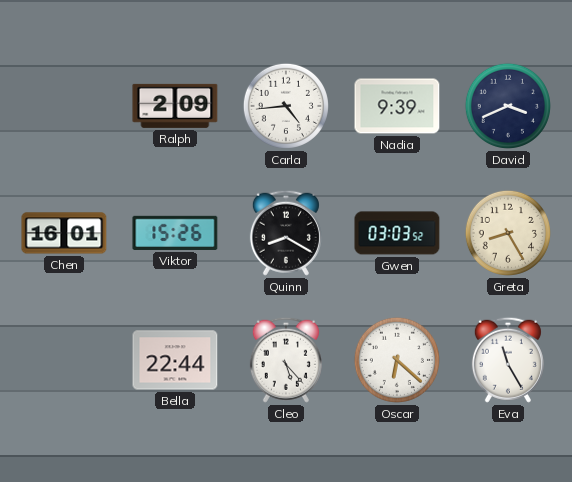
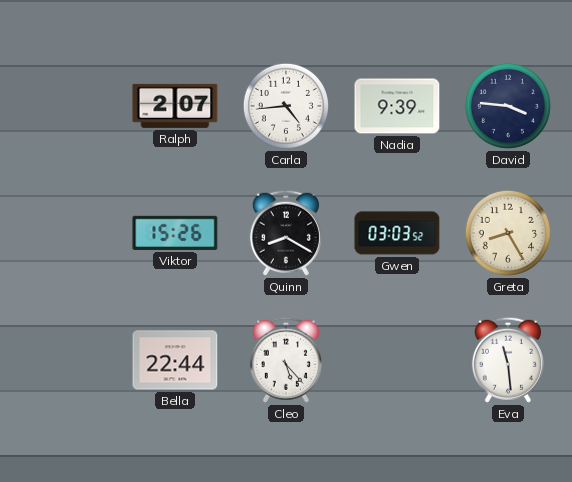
Ralph: 2:09 -> 2:07 (175, 106)
David: 3:41 -> 3:46 (508, 106)
Chen: 16:01 -> none (64, 233)
Oscar: 6:22 -> none (397, 360)
Eva: 11:25 -> 11:29 (508, 360)
